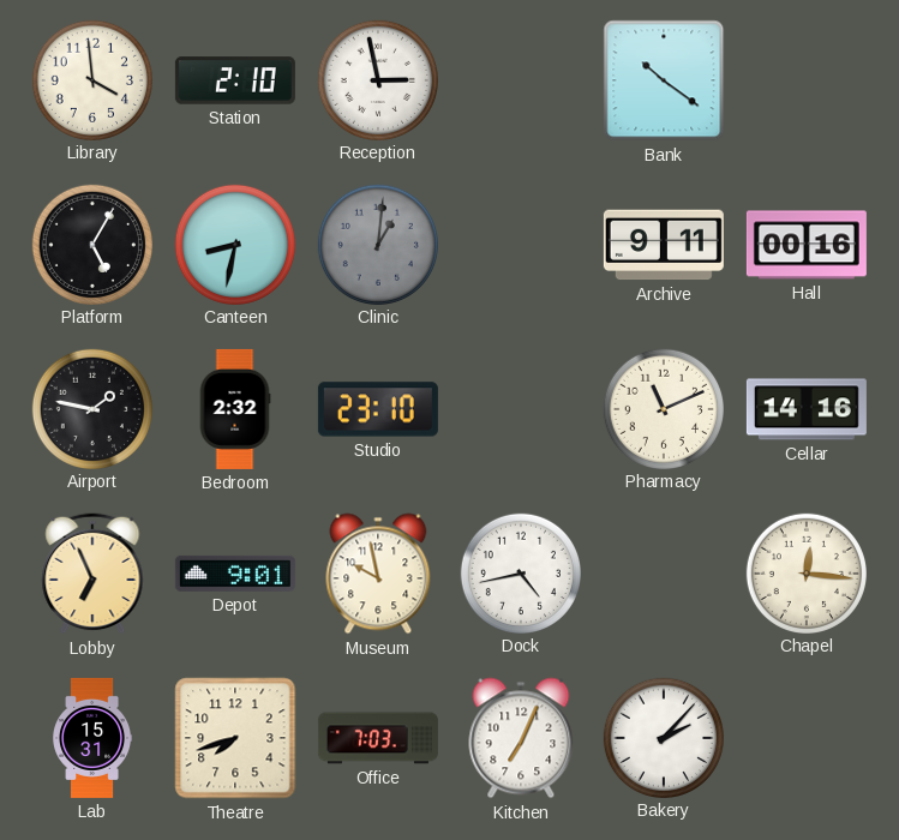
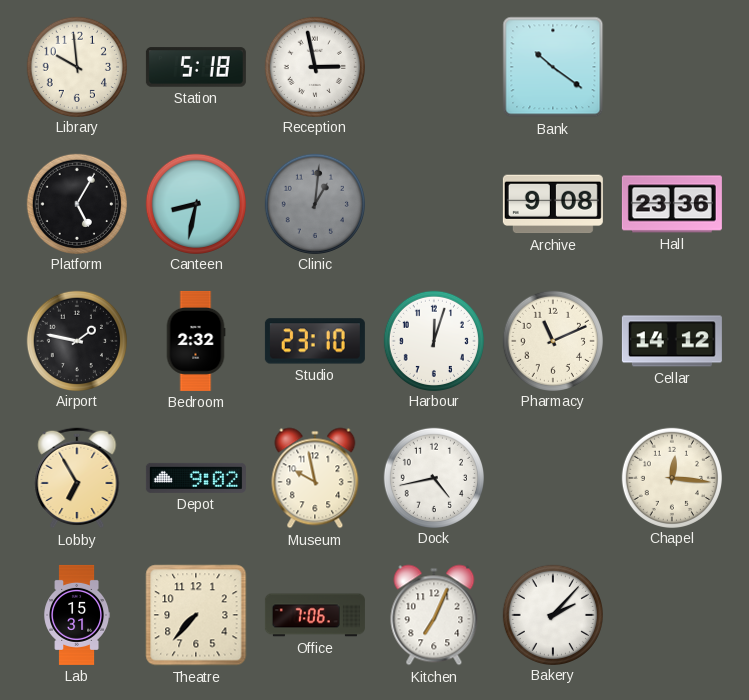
Library: 3:59 -> 9:59 (76, 66)
Station: 2:10 -> 5:18 (196, 67)
Archive: 9:11 -> 9:08 (553, 204)
Hall: 00:16 -> 23:36 (672, 204)
Harbour: none -> 12:03 (433, 340)
Cellar: 14:16 -> 14:12 (672, 341)
Lobby: 6:56 -> 6:55 (77, 478)
Depot: 9:01 -> 9:02 (196, 478)
Theatre: 7:42 -> 7:37 (196, 615)
Office: 7:03 -> 7:06 (315, 615)
